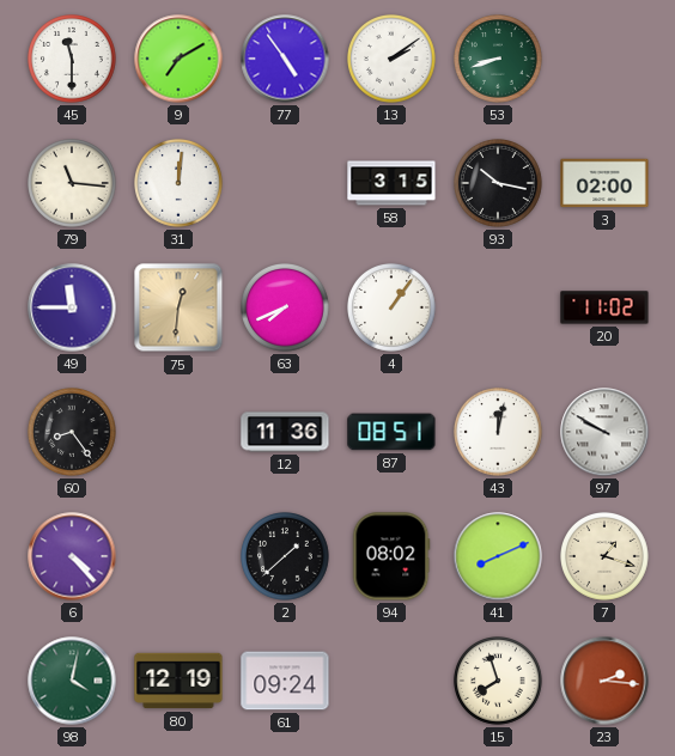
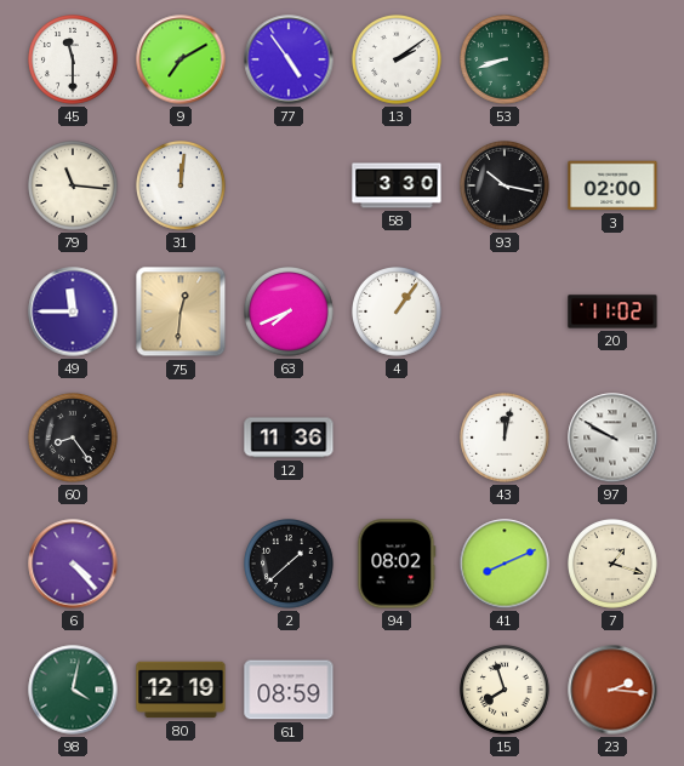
58: 3:15 -> 3:30 (397, 185)
87: 08:51 -> none (391, 432)
61: 09:24 -> 08:59 (289, 690)
